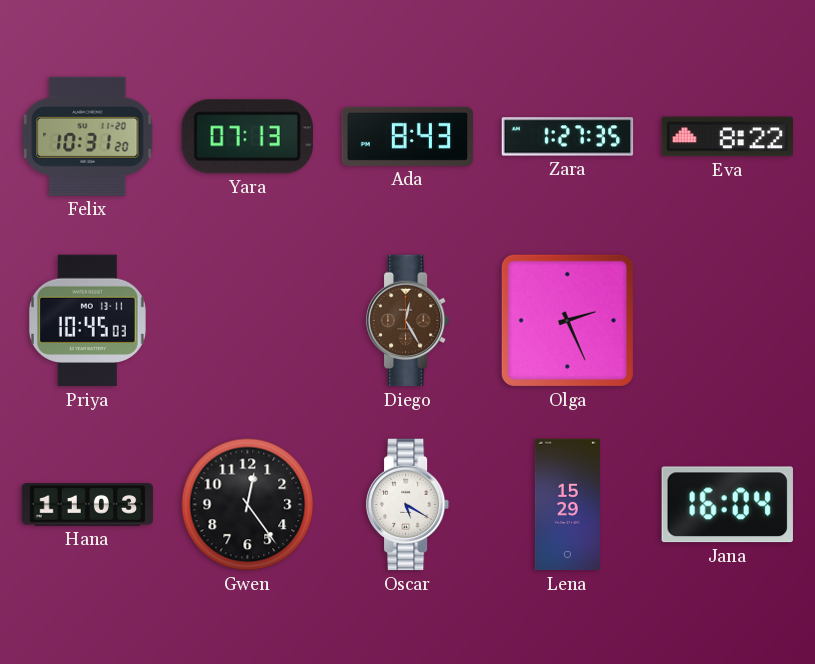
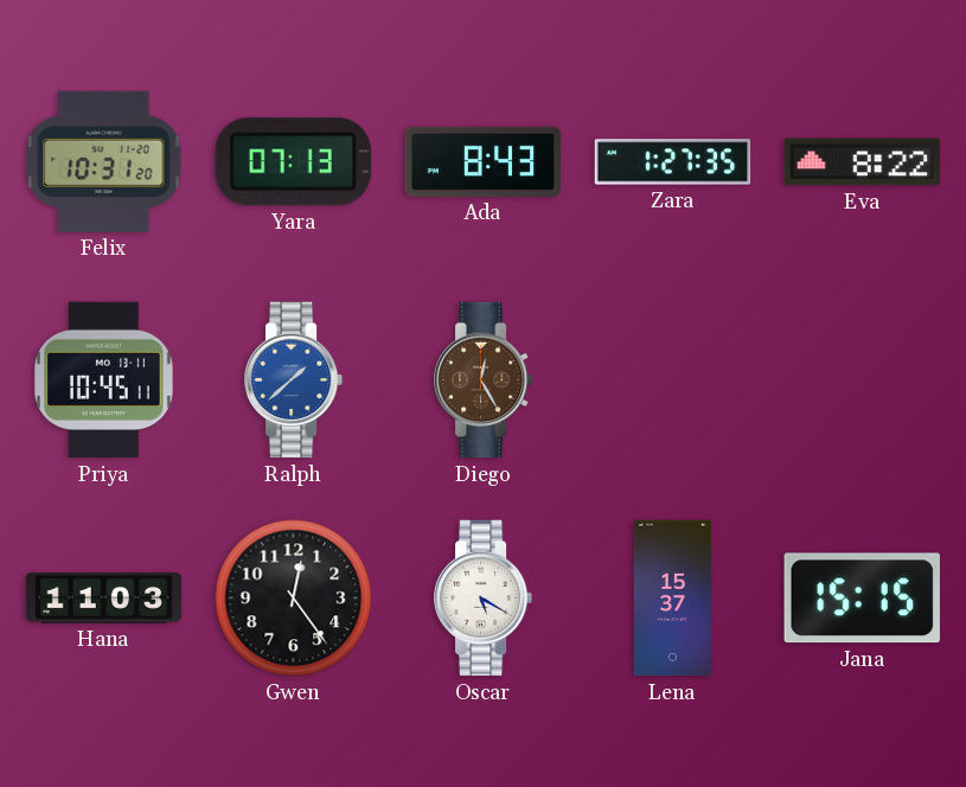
Priya: 10:45:03 -> 10:45:11 (103, 380)
Ralph: none -> 1:38 (294, 380)
Olga: 2:26 -> none (567, 320)
Lena: 15:29 -> 15:37 (672, 599)
Jana: 16:04 -> 15:15 (862, 599)
